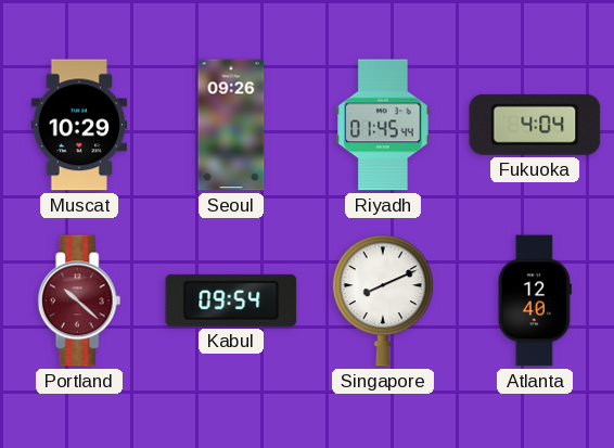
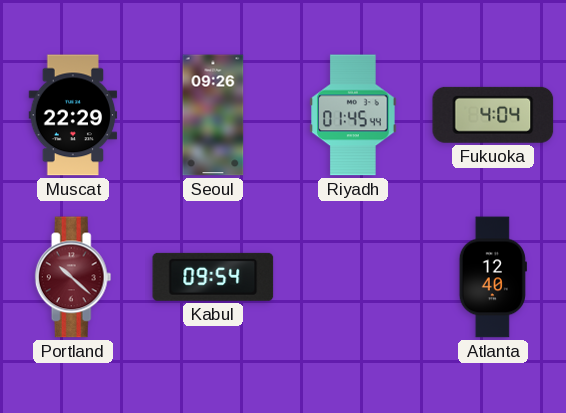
Muscat: 10:29 -> 22:29 (73, 115)
Singapore: 8:11 -> none (383, 300)
